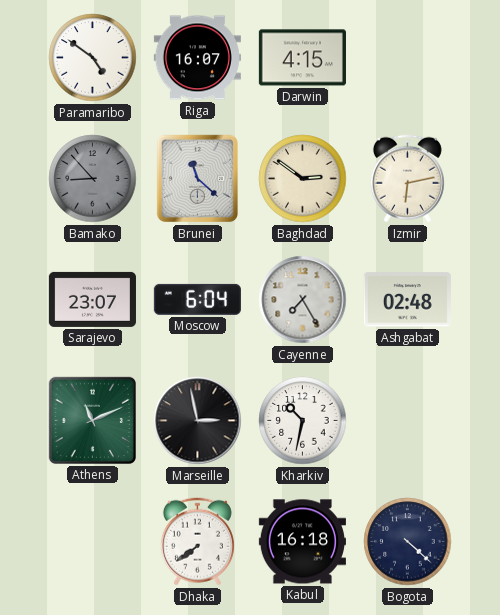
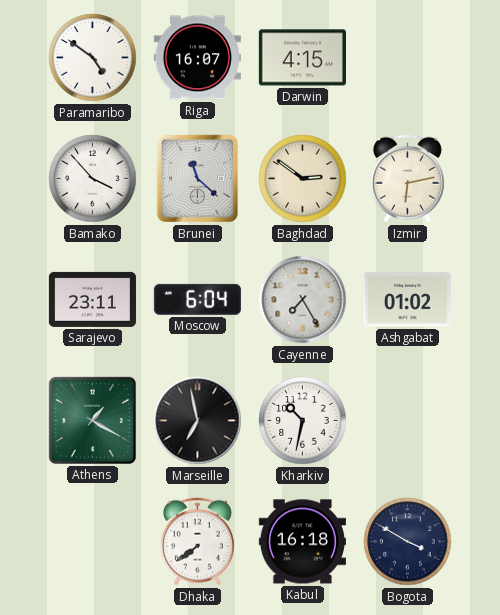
Bamako: 8:53 -> 3:53 (93, 179)
Bamako dial: grey -> white (93, 179)
Sarajevo: 23:07 -> 23:11 (92, 299)
Ashgabat: 02:48 -> 01:02 (407, 300)
Athens: 11:11 -> 1:20 (92, 420)
Marseille: 2:58 -> 6:58 (198, 421)
Bogota: 4:22 -> 3:50 (408, 542)
